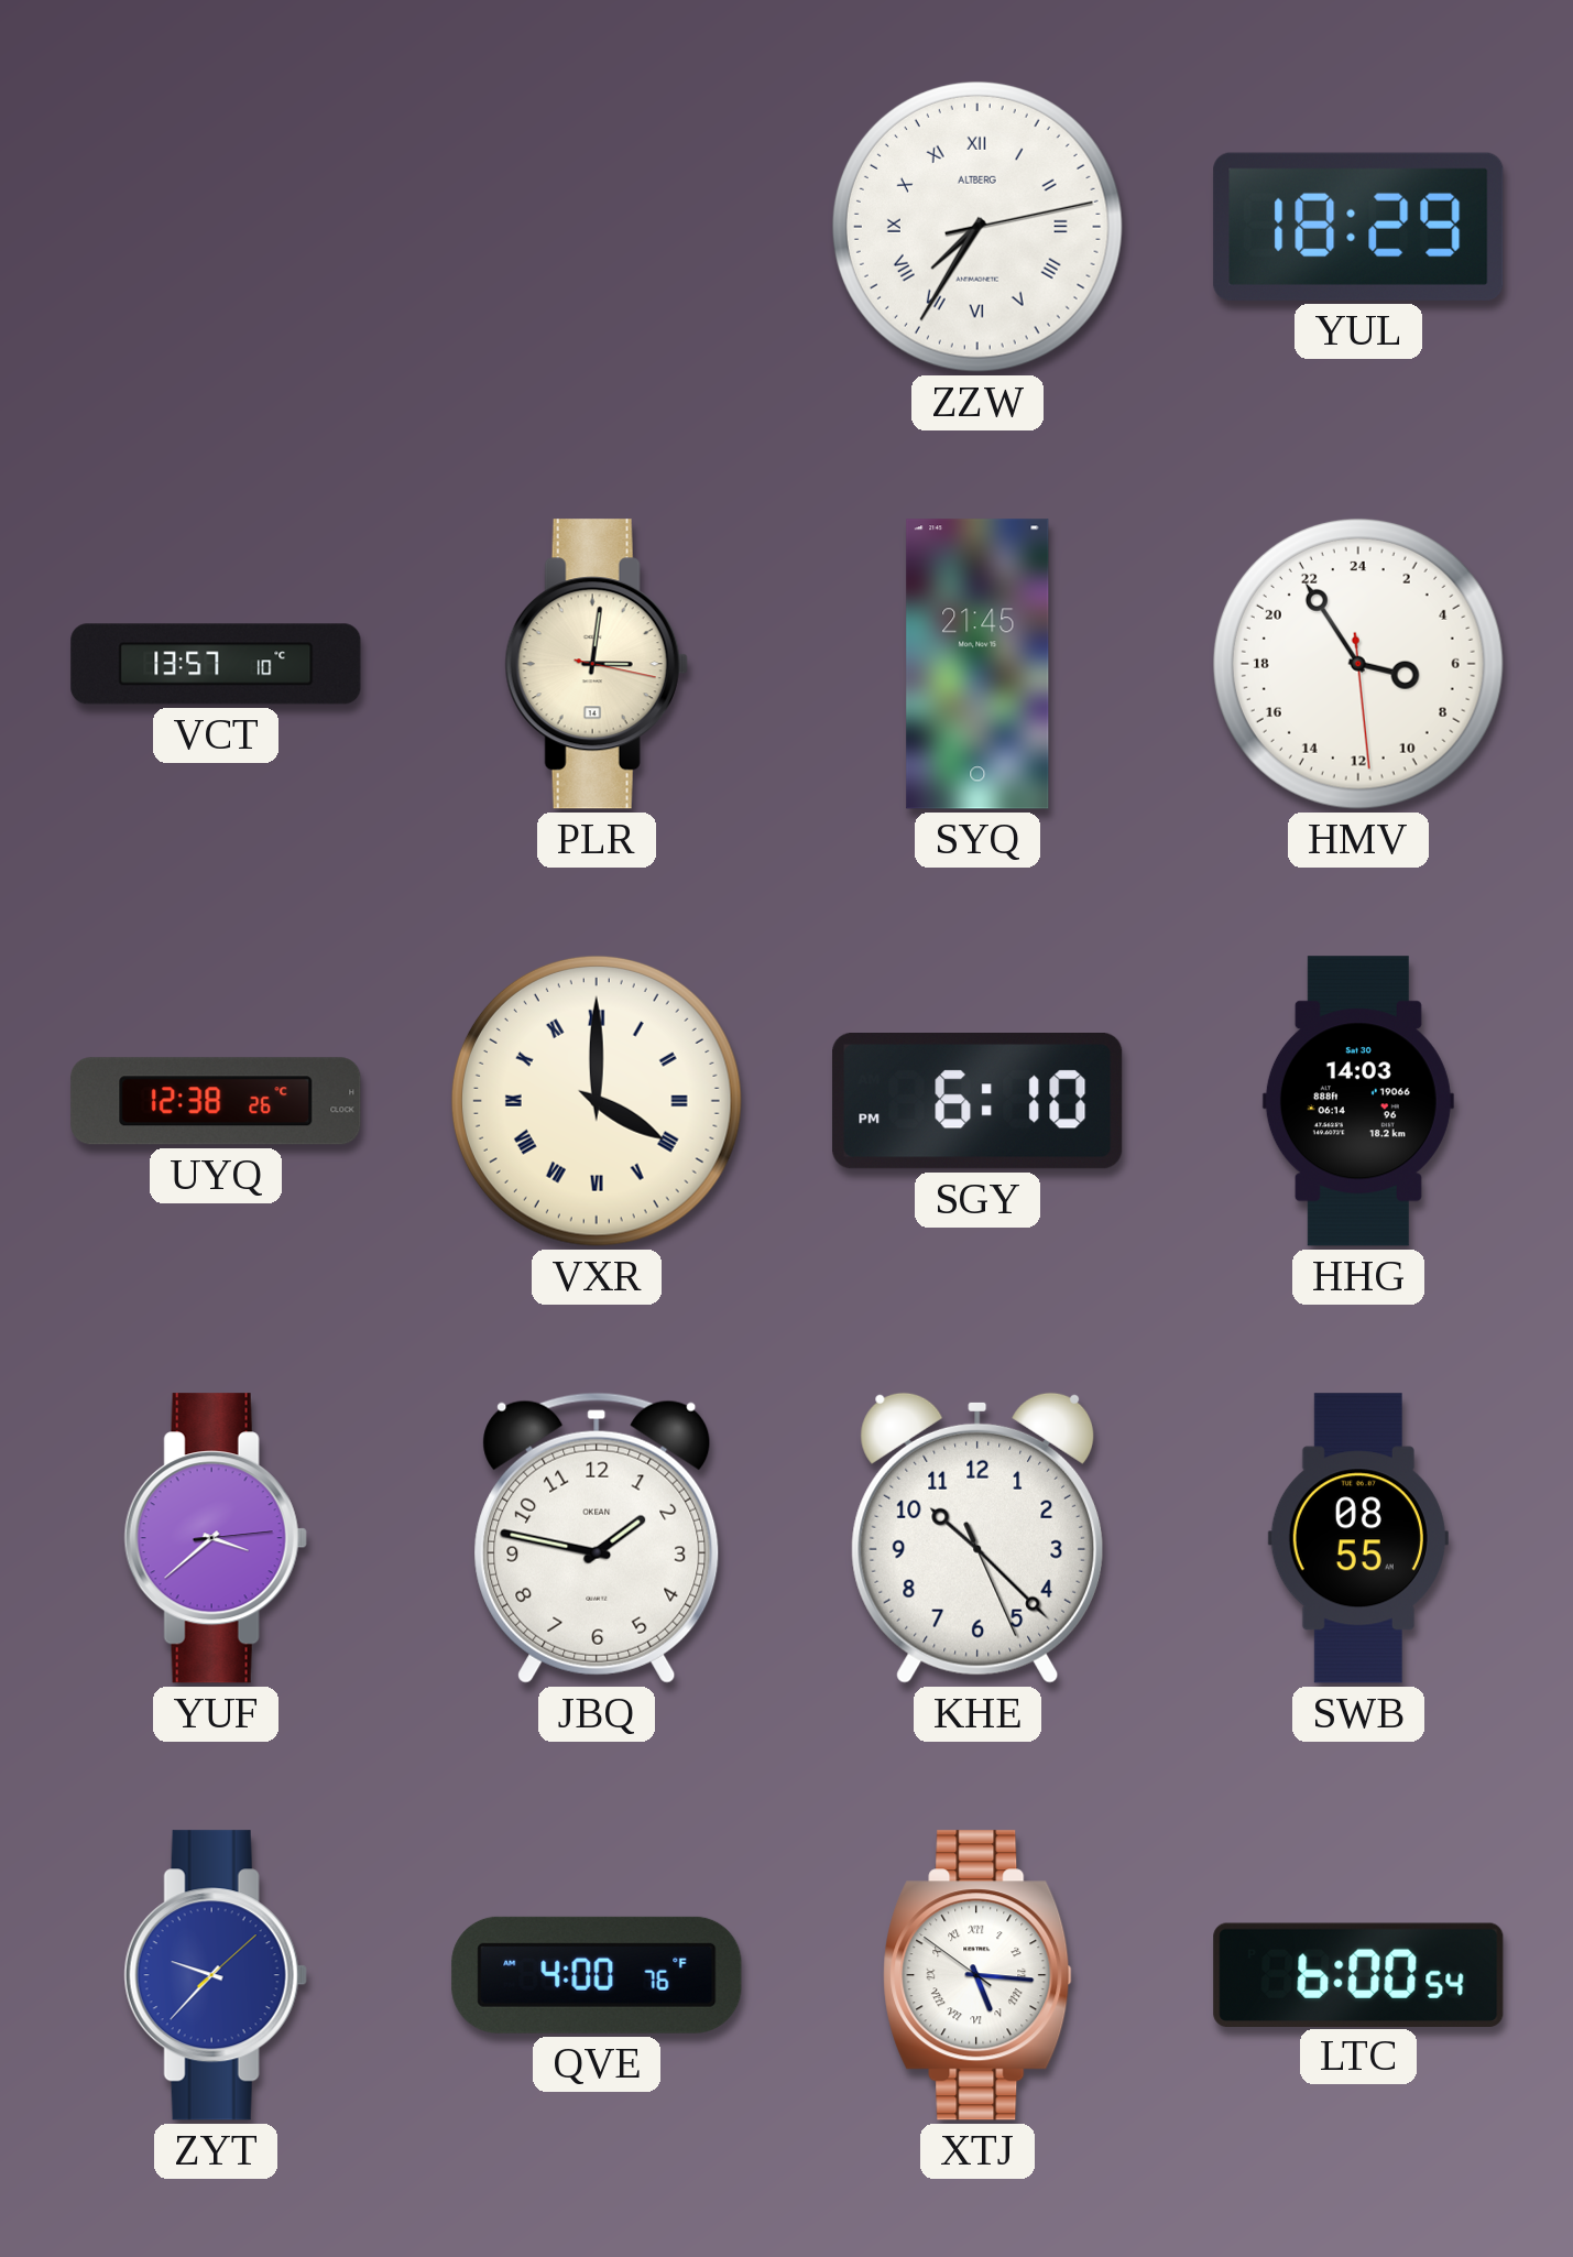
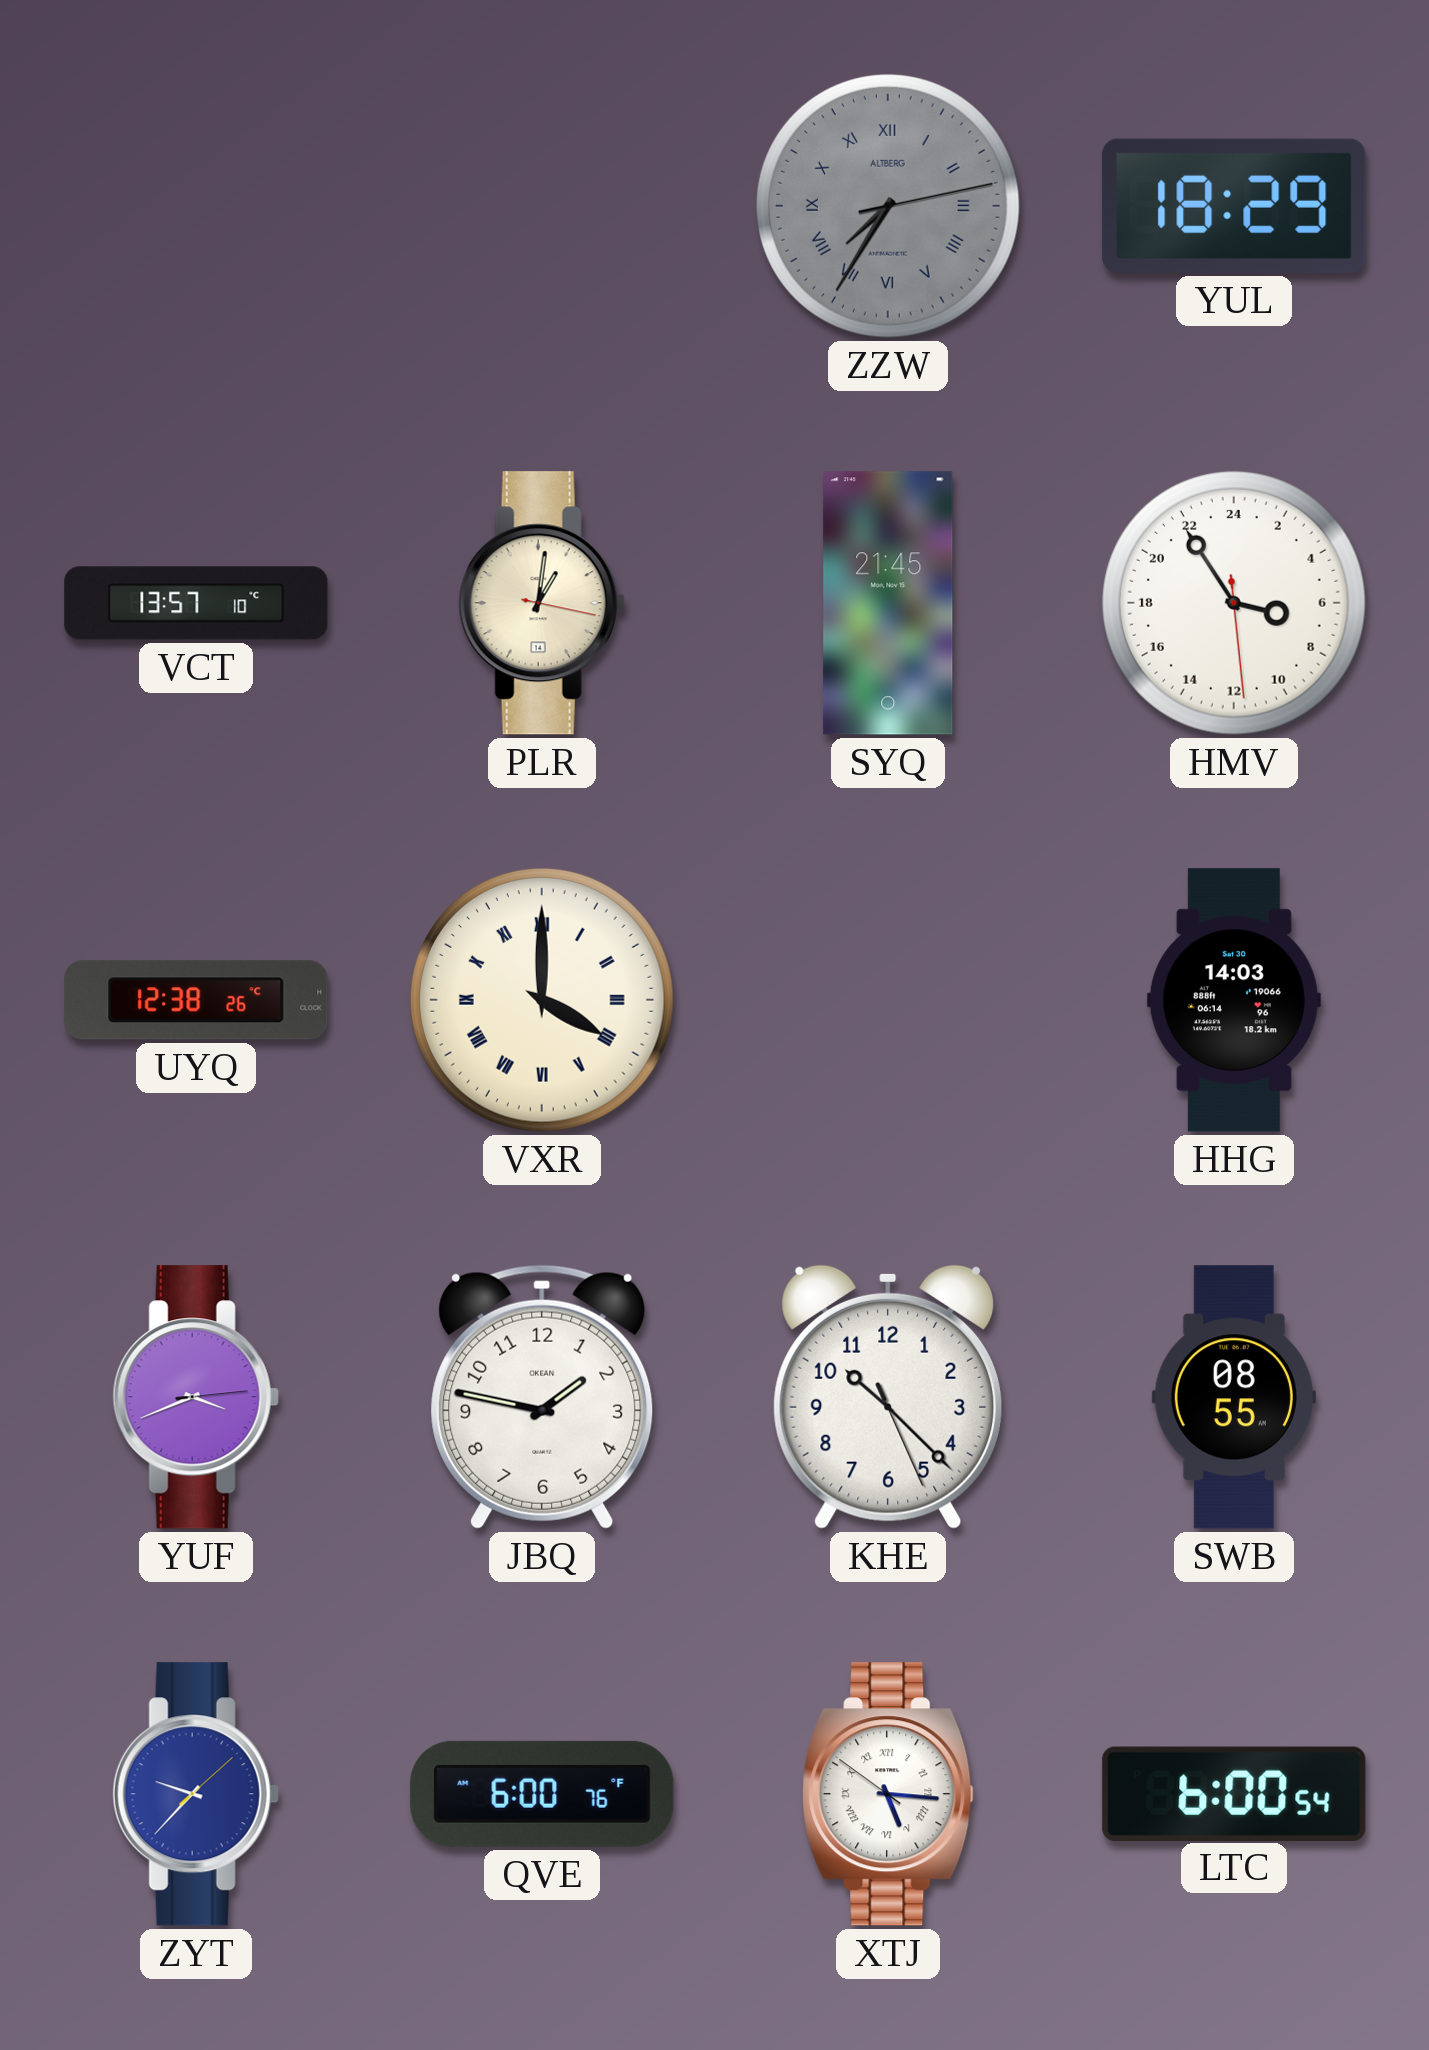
ZZW dial: white -> grey (888, 206)
PLR: 3:01 -> 1:01 (542, 603)
SGY: 6:10 -> none (977, 1102)
YUF: 3:38 -> 3:41 (196, 1397)
QVE: 4:00 -> 6:00 (542, 1794)
